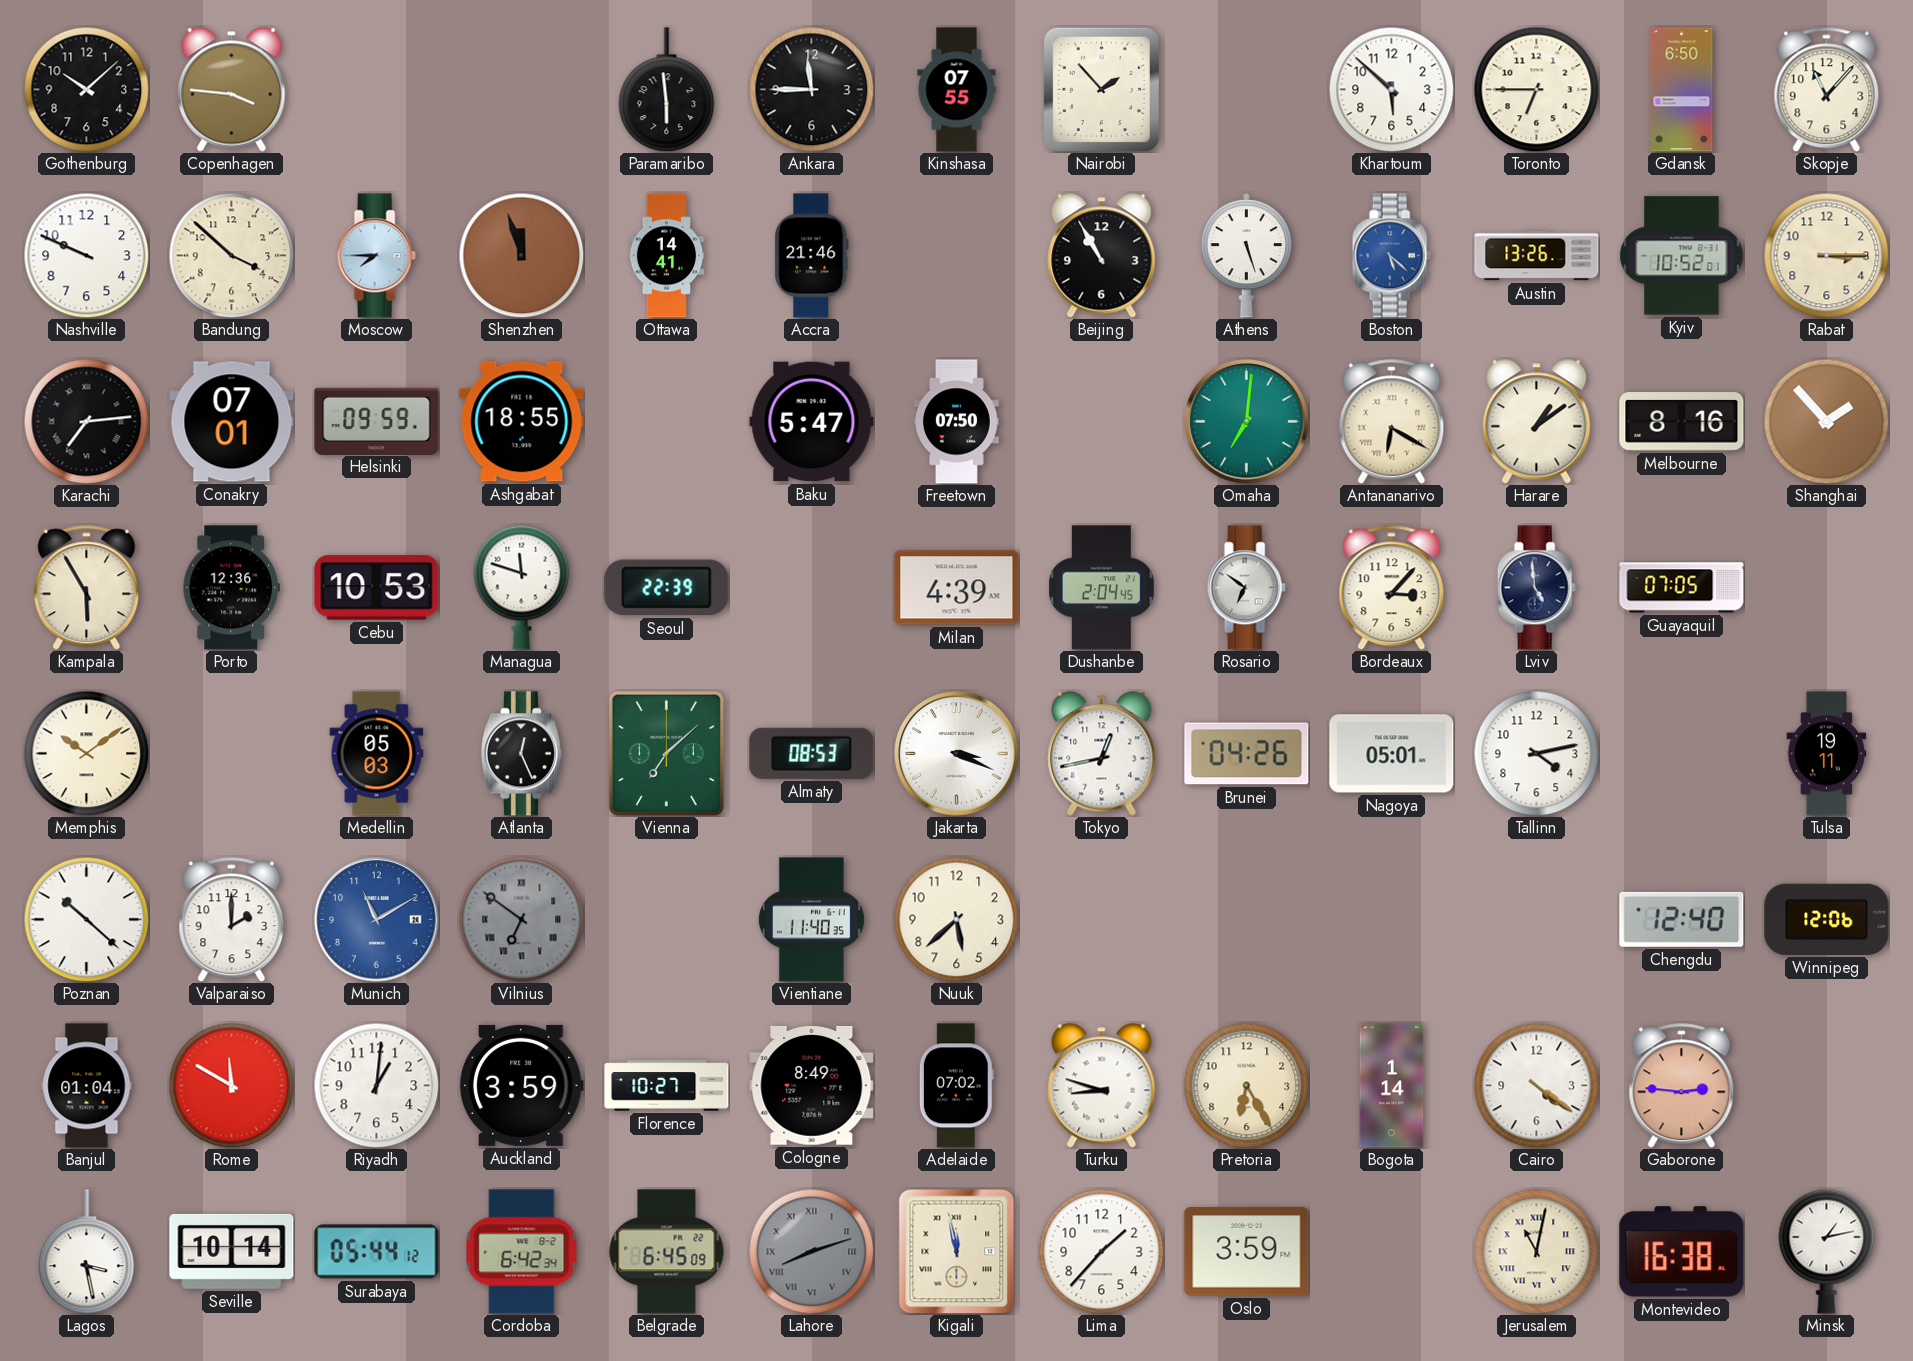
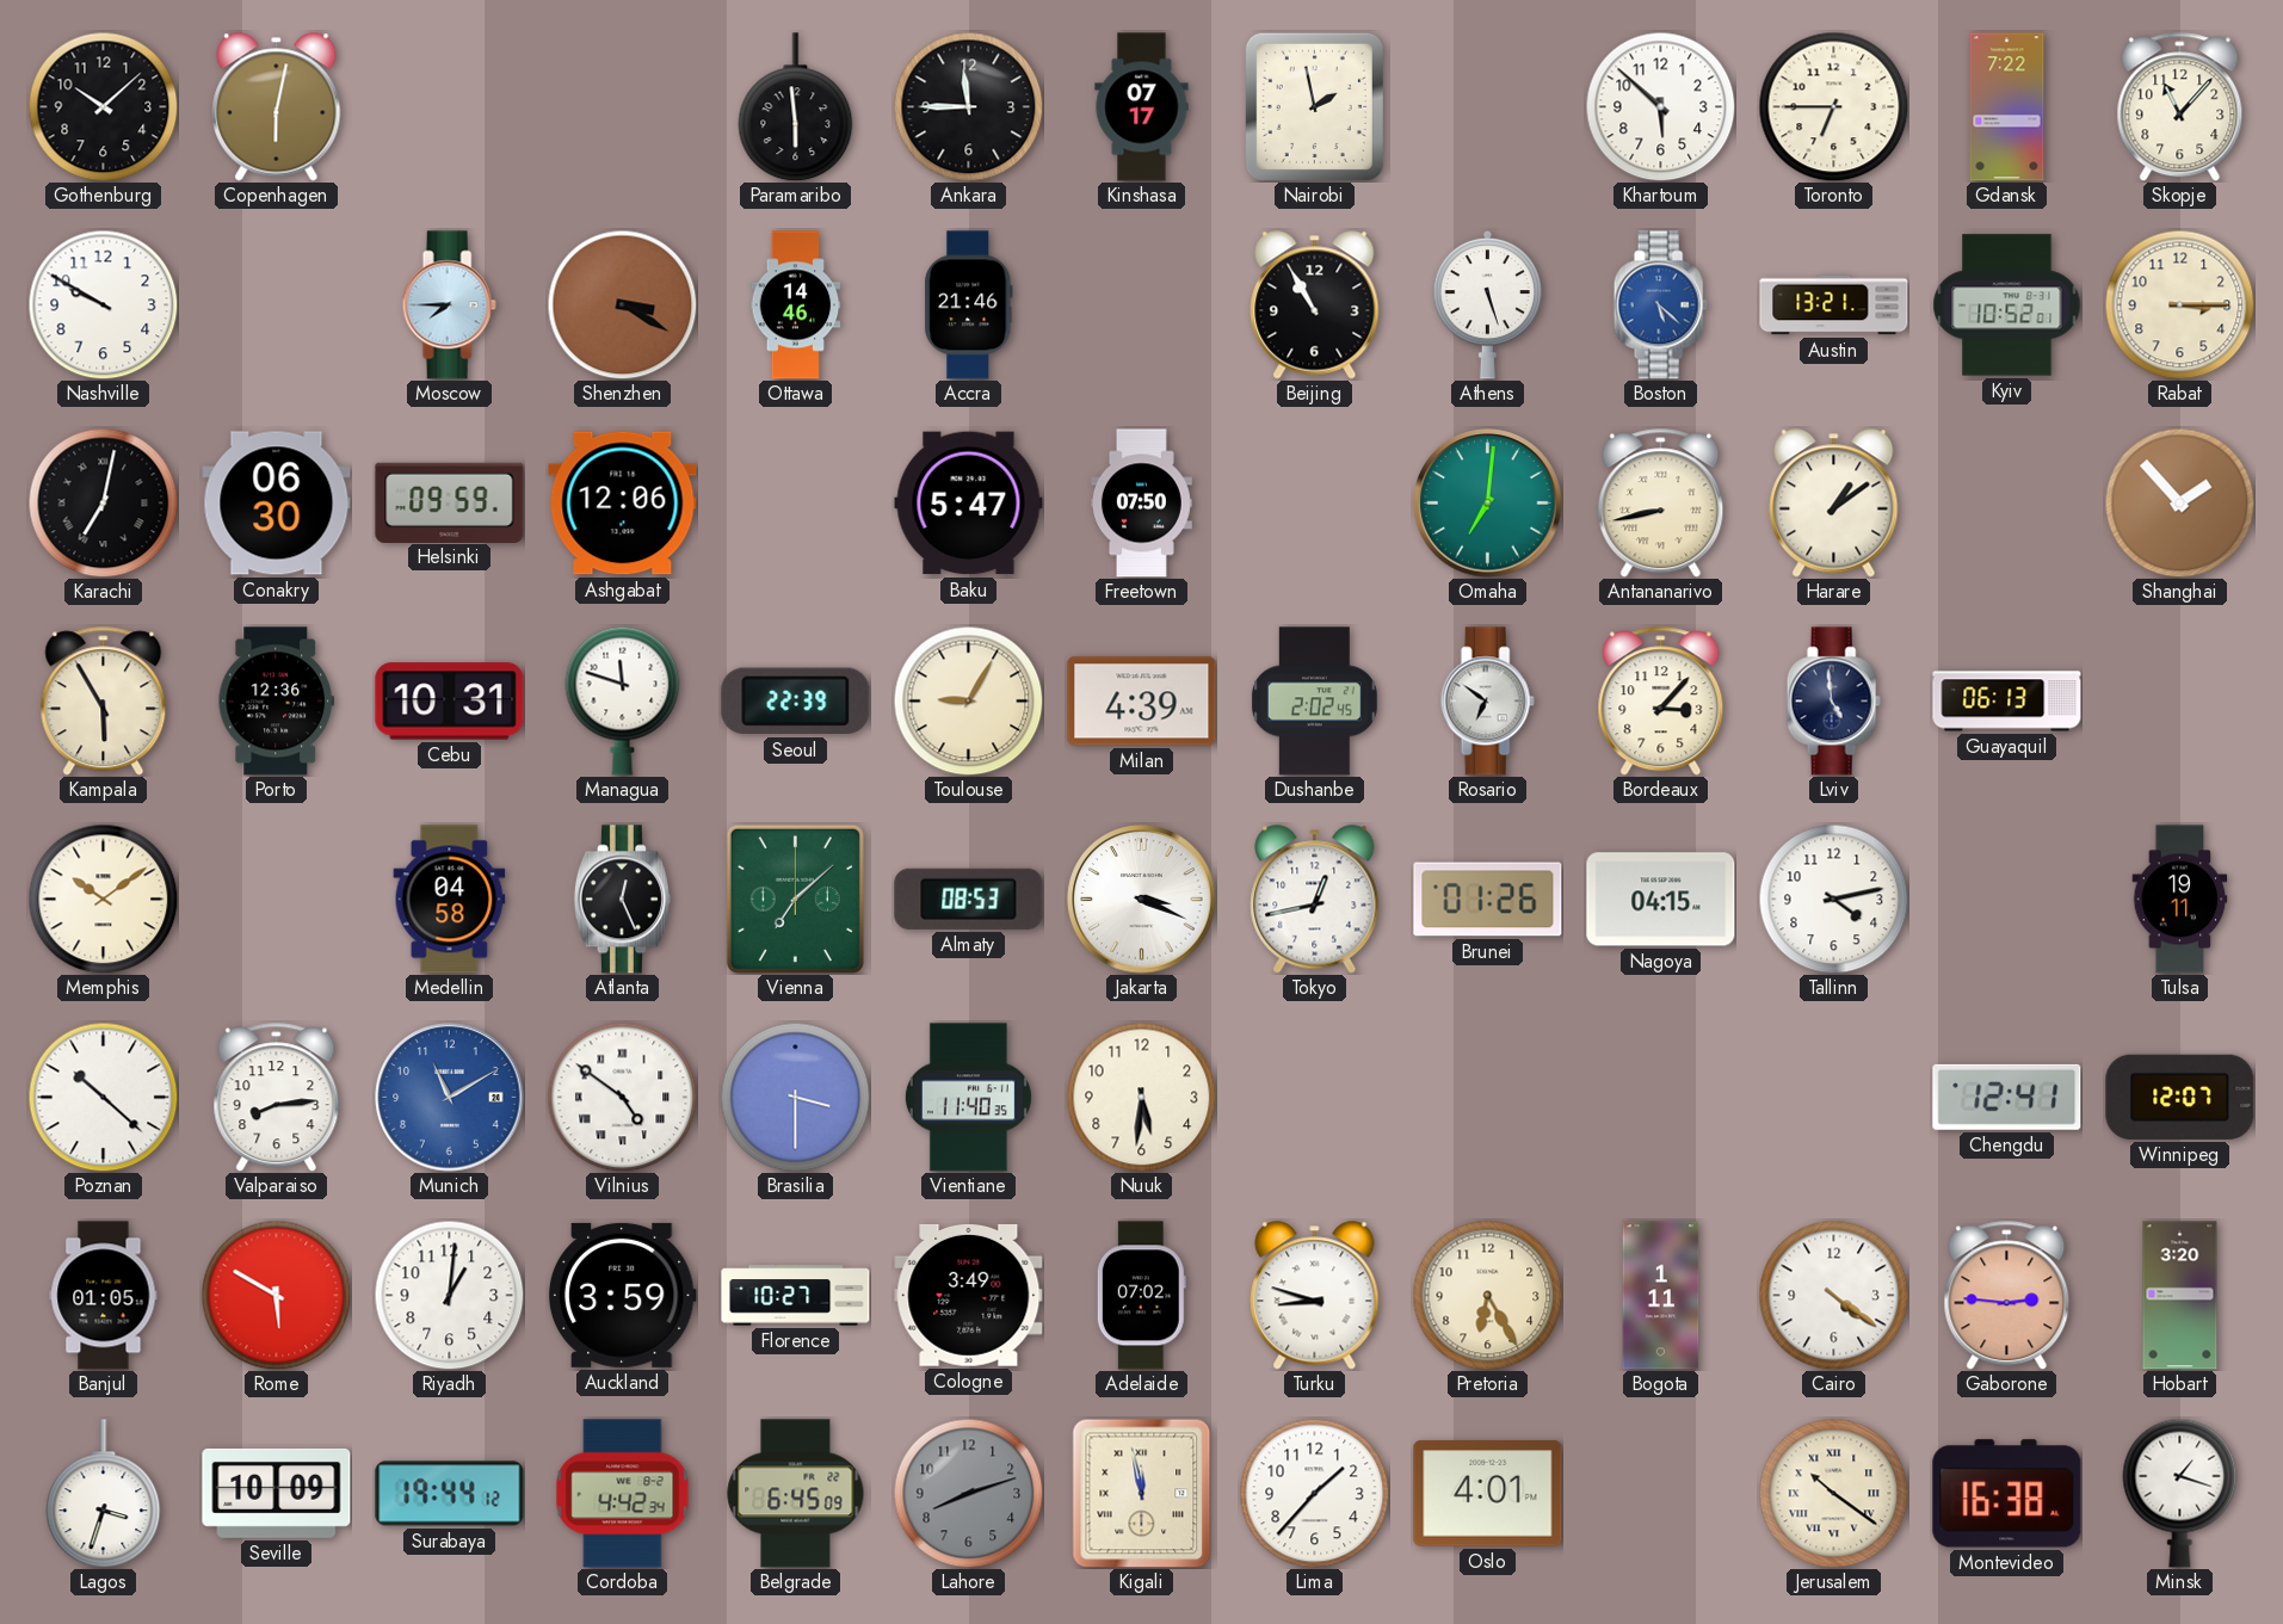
Copenhagen: 3:46 -> 6:02 (277, 107)
Kinshasa: 07:55 -> 07:17 (1142, 107)
Nairobi: 1:53 -> 1:58 (1314, 106)
Gdansk: 6:50 -> 7:22 (2007, 107)
Nashville: 9:49 -> 9:50 (103, 304)
Bandung: 3:52 -> none (231, 255)
Shenzhen: 11:57 -> 3:20 (622, 304)
Ottawa: 14:41 -> 14:46 (796, 305)
Austin: 13:26 -> 13:21 (1834, 305)
Karachi: 7:14 -> 7:02 (103, 502)
Conakry: 07:01 -> 06:30 (277, 504)
Ashgabat: 18:55 -> 12:06 (623, 504)
Antananarivo: 6:20 -> 8:43 (1661, 504)
Melbourne: 8:16 -> none (1682, 422)
Cebu: 10:53 -> 10:31 (450, 702)
Toulouse: none -> 9:05 (968, 700)
Dushanbe: 2:04 -> 2:02 (1314, 702)
Guayaquil: 07:05 -> 06:13 (2007, 702)
Medellin: 05:03 -> 04:58 (450, 900)
Brunei: 04:26 -> 01:26 (1488, 900)
Nagoya: 05:01 -> 04:15 (1661, 900)
Valparaiso: 2:00 -> 8:14 (277, 1098)
Vilnius: 6:51 -> 4:51 (622, 1097)
Vilnius dial: grey -> white (622, 1097)
Brasilia: none -> 3:30 (795, 1097)
Nuuk: 5:38 -> 5:31 (1141, 1097)
Chengdu: 12:40 -> 12:41 (2007, 1097)
Winnipeg: 12:06 -> 12:07 (2180, 1097)
Banjul: 01:04 -> 01:05 (104, 1296)
Rome: 11:50 -> 5:50 (276, 1295)
Cologne: 8:49 -> 3:49 (969, 1295)
Bogota: 1:14 -> 1:11 (1661, 1296)
Hobart: none -> 3:20 (2180, 1296)
Lagos: 3:28 -> 3:33 (104, 1494)
Seville: 10:14 -> 10:09 (277, 1493)
Surabaya: 05:44 -> 19:44 (450, 1494)
Cordoba: 6:42 -> 4:42 (623, 1494)
Lahore numerals: Roman -> Arabic (968, 1493)
Oslo: 3:59 -> 4:01 (1488, 1494)
Jerusalem: 11:02 -> 10:21 (1833, 1493)
Minsk: 1:13 -> 1:18 (2180, 1493)
